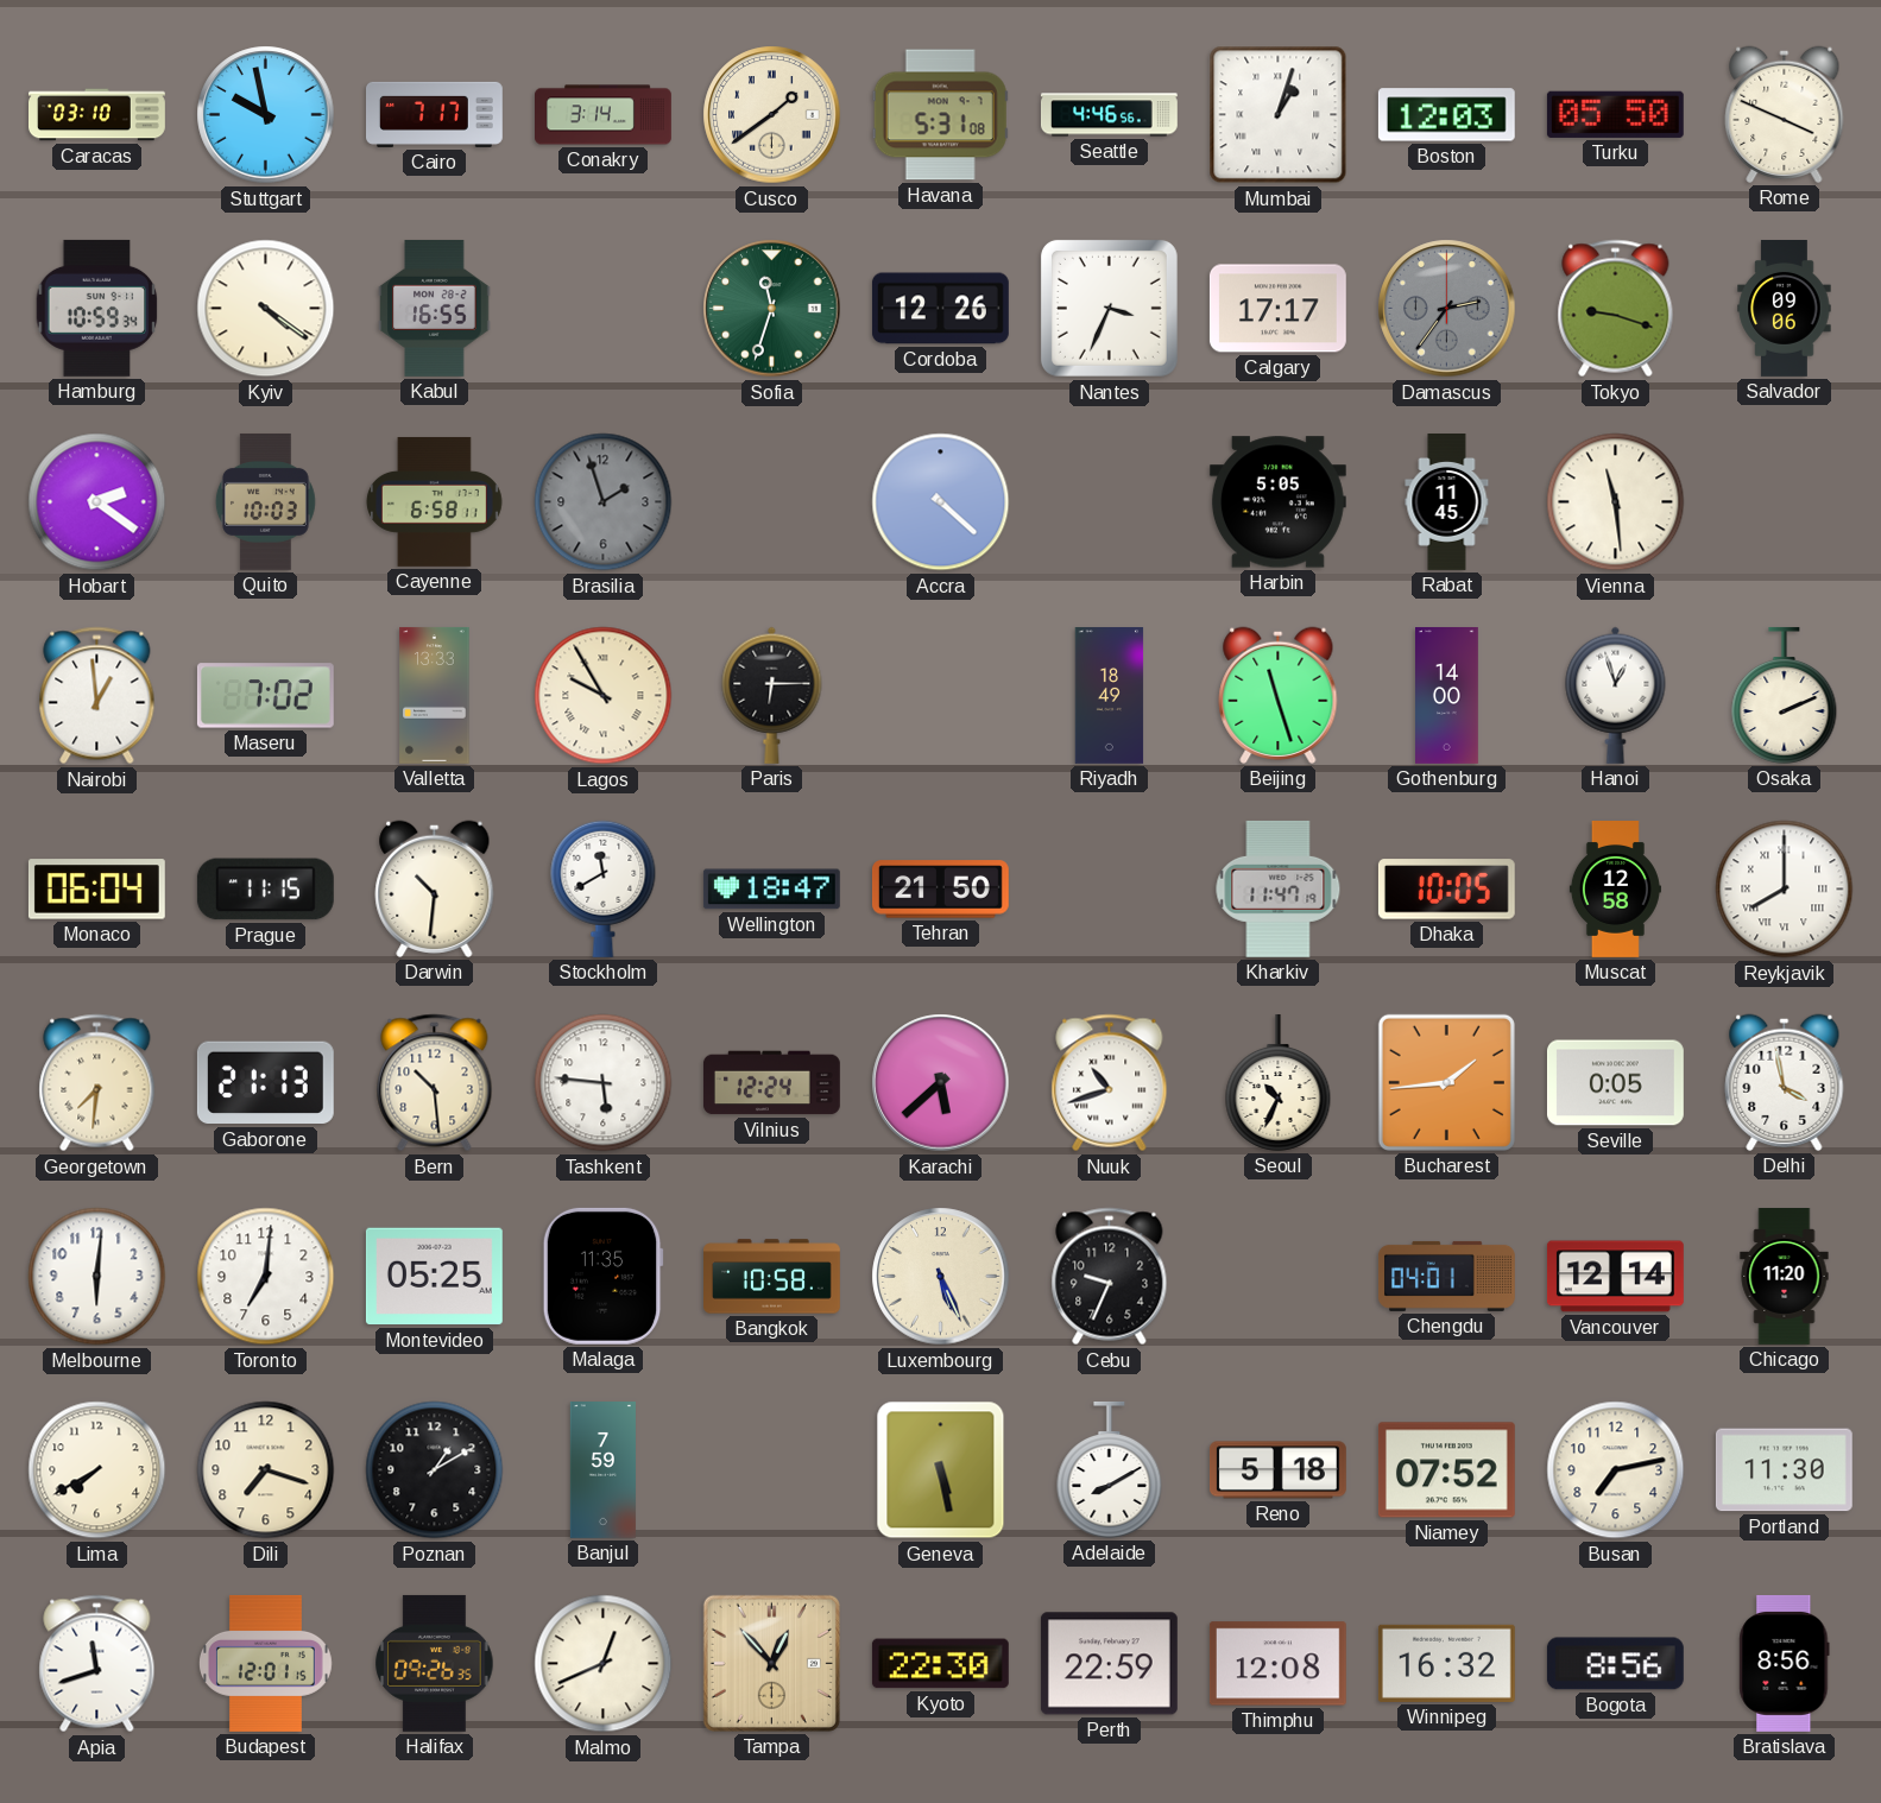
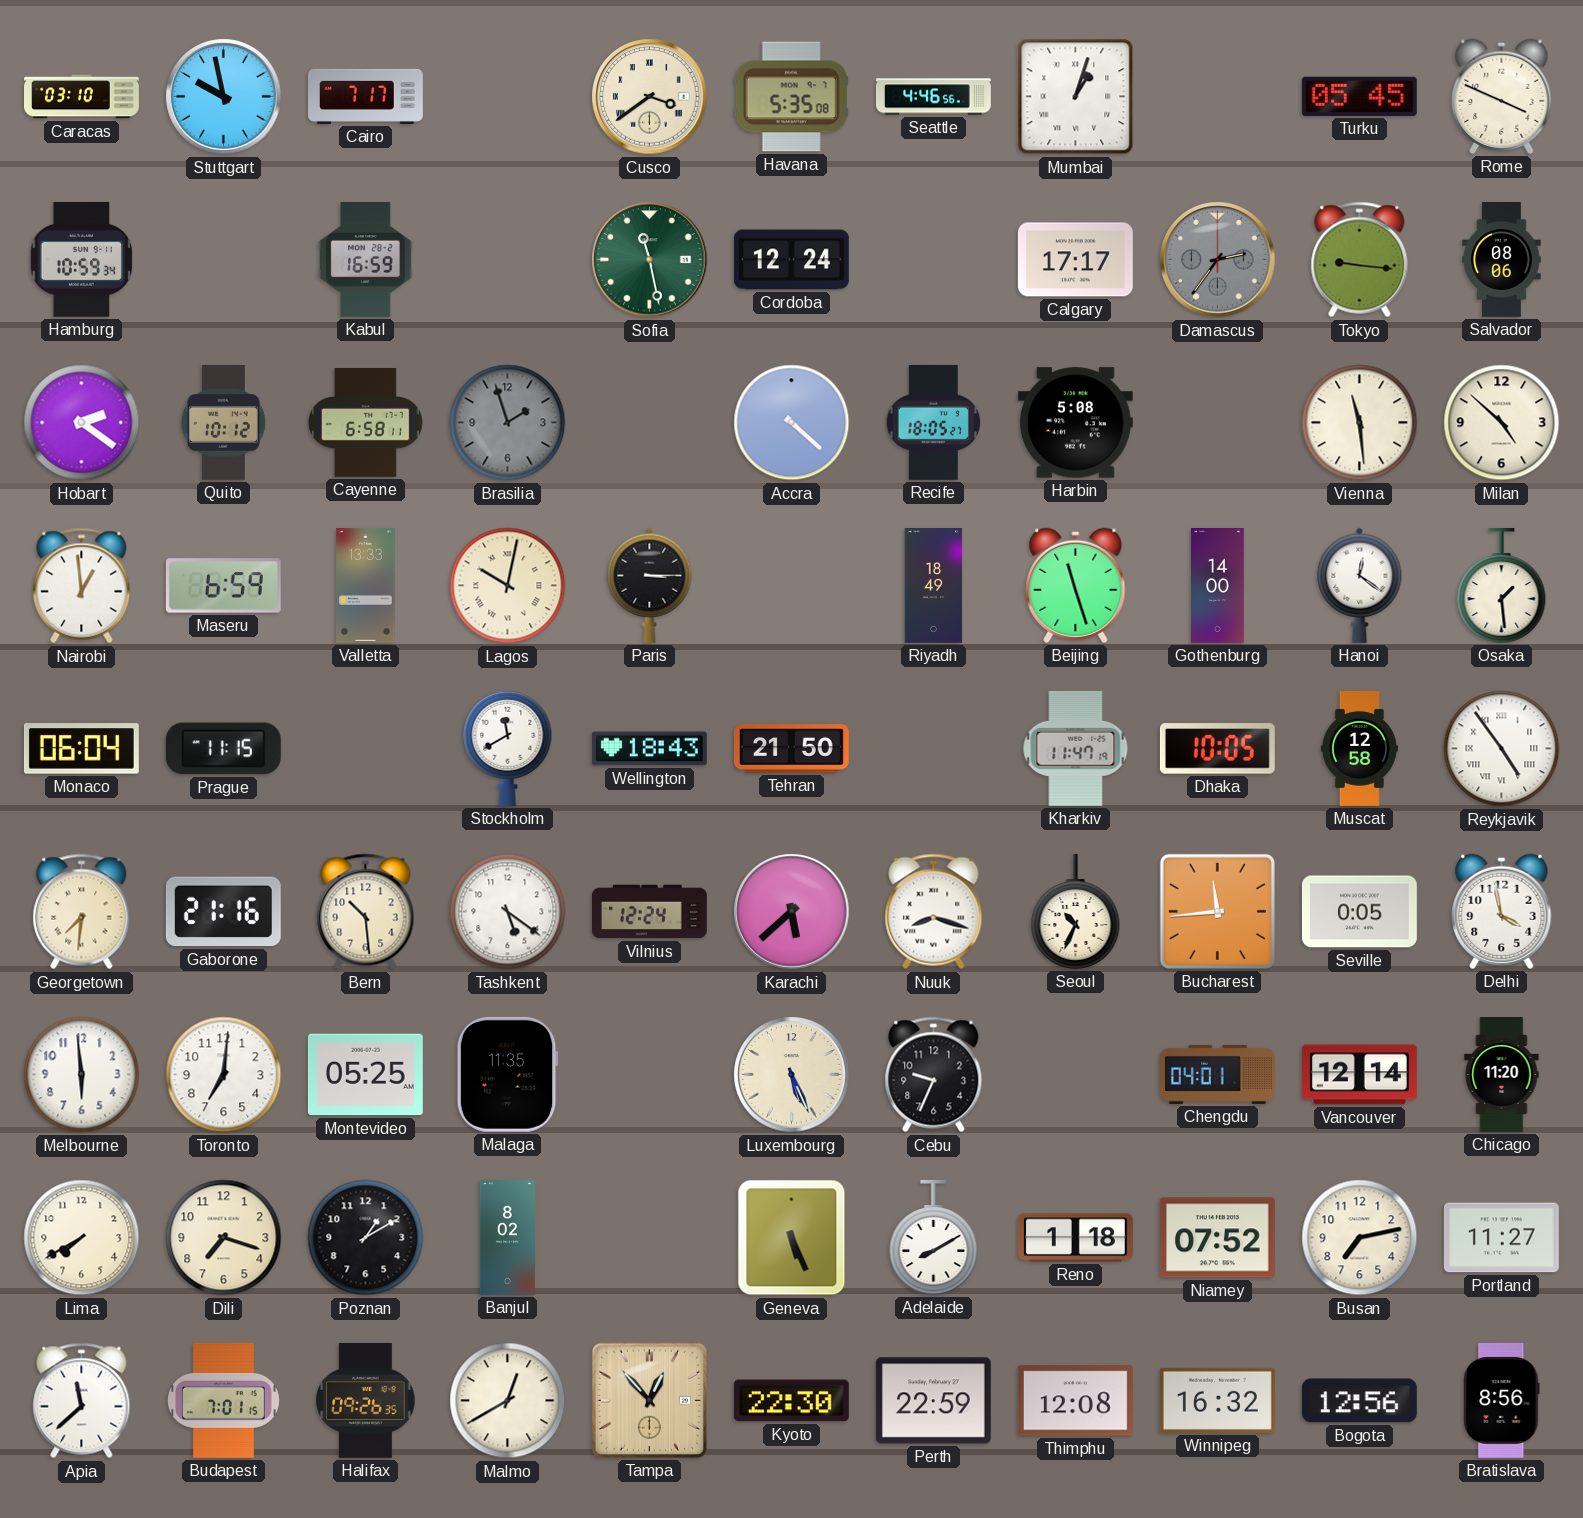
Conakry: 3:14 -> none (604, 115)
Cusco: 1:39 -> 3:39 (650, 97)
Havana: 5:31 -> 5:35 (791, 97)
Boston: 12:03 -> none (1446, 115)
Turku: 05:50 -> 05:45 (1359, 96)
Kyiv: 4:21 -> none (266, 309)
Kabul: 16:55 -> 16:59 (366, 259)
Sofia: 11:33 -> 11:28 (650, 260)
Cordoba: 12:26 -> 12:24 (791, 260)
Nantes: 3:34 -> none (1109, 308)
Tokyo: 9:18 -> 9:16 (1360, 260)
Salvador: 09:06 -> 08:06 (1502, 260)
Quito: 10:03 -> 10:12 (223, 422)
Recife: none -> 18:05 (934, 422)
Harbin: 5:05 -> 5:08 (1075, 423)
Rabat: 11:45 -> none (1447, 502)
Milan: none -> 4:52 (1502, 423)
Maseru: 7:02 -> 6:59 (223, 586)
Lagos: 9:55 -> 10:02 (508, 586)
Paris: 6:15 -> 3:15 (650, 585)
Hanoi: 12:57 -> 12:21 (1360, 585)
Osaka: 2:11 -> 1:29 (1502, 585)
Darwin: 10:31 -> none (435, 888)
Wellington: 18:47 -> 18:43 (649, 749)
Reykjavik: 8:00 -> 4:54 (1502, 749)
Gaborone: 21:13 -> 21:16 (223, 912)
Tashkent: 5:46 -> 5:21 (508, 912)
Nuuk: 10:42 -> 8:18 (934, 912)
Bucharest: 1:44 -> 11:44 (1217, 911)
Melbourne: 6:01 -> 5:59 (82, 1075)
Bangkok: 10:58 -> none (772, 1277)
Banjul: 7:59 -> 8:02 (507, 1238)
Geneva: 5:28 -> 5:26 (792, 1238)
Reno: 5:18 -> 1:18 (1075, 1238)
Portland: 11:30 -> 11:27 (1501, 1238)
Apia: 11:42 -> 11:38 (82, 1401)
Budapest: 12:01 -> 7:01 (223, 1400)
Malmo: 12:41 -> 12:40 (508, 1401)
Bogota: 8:56 -> 12:56 (1359, 1401)
